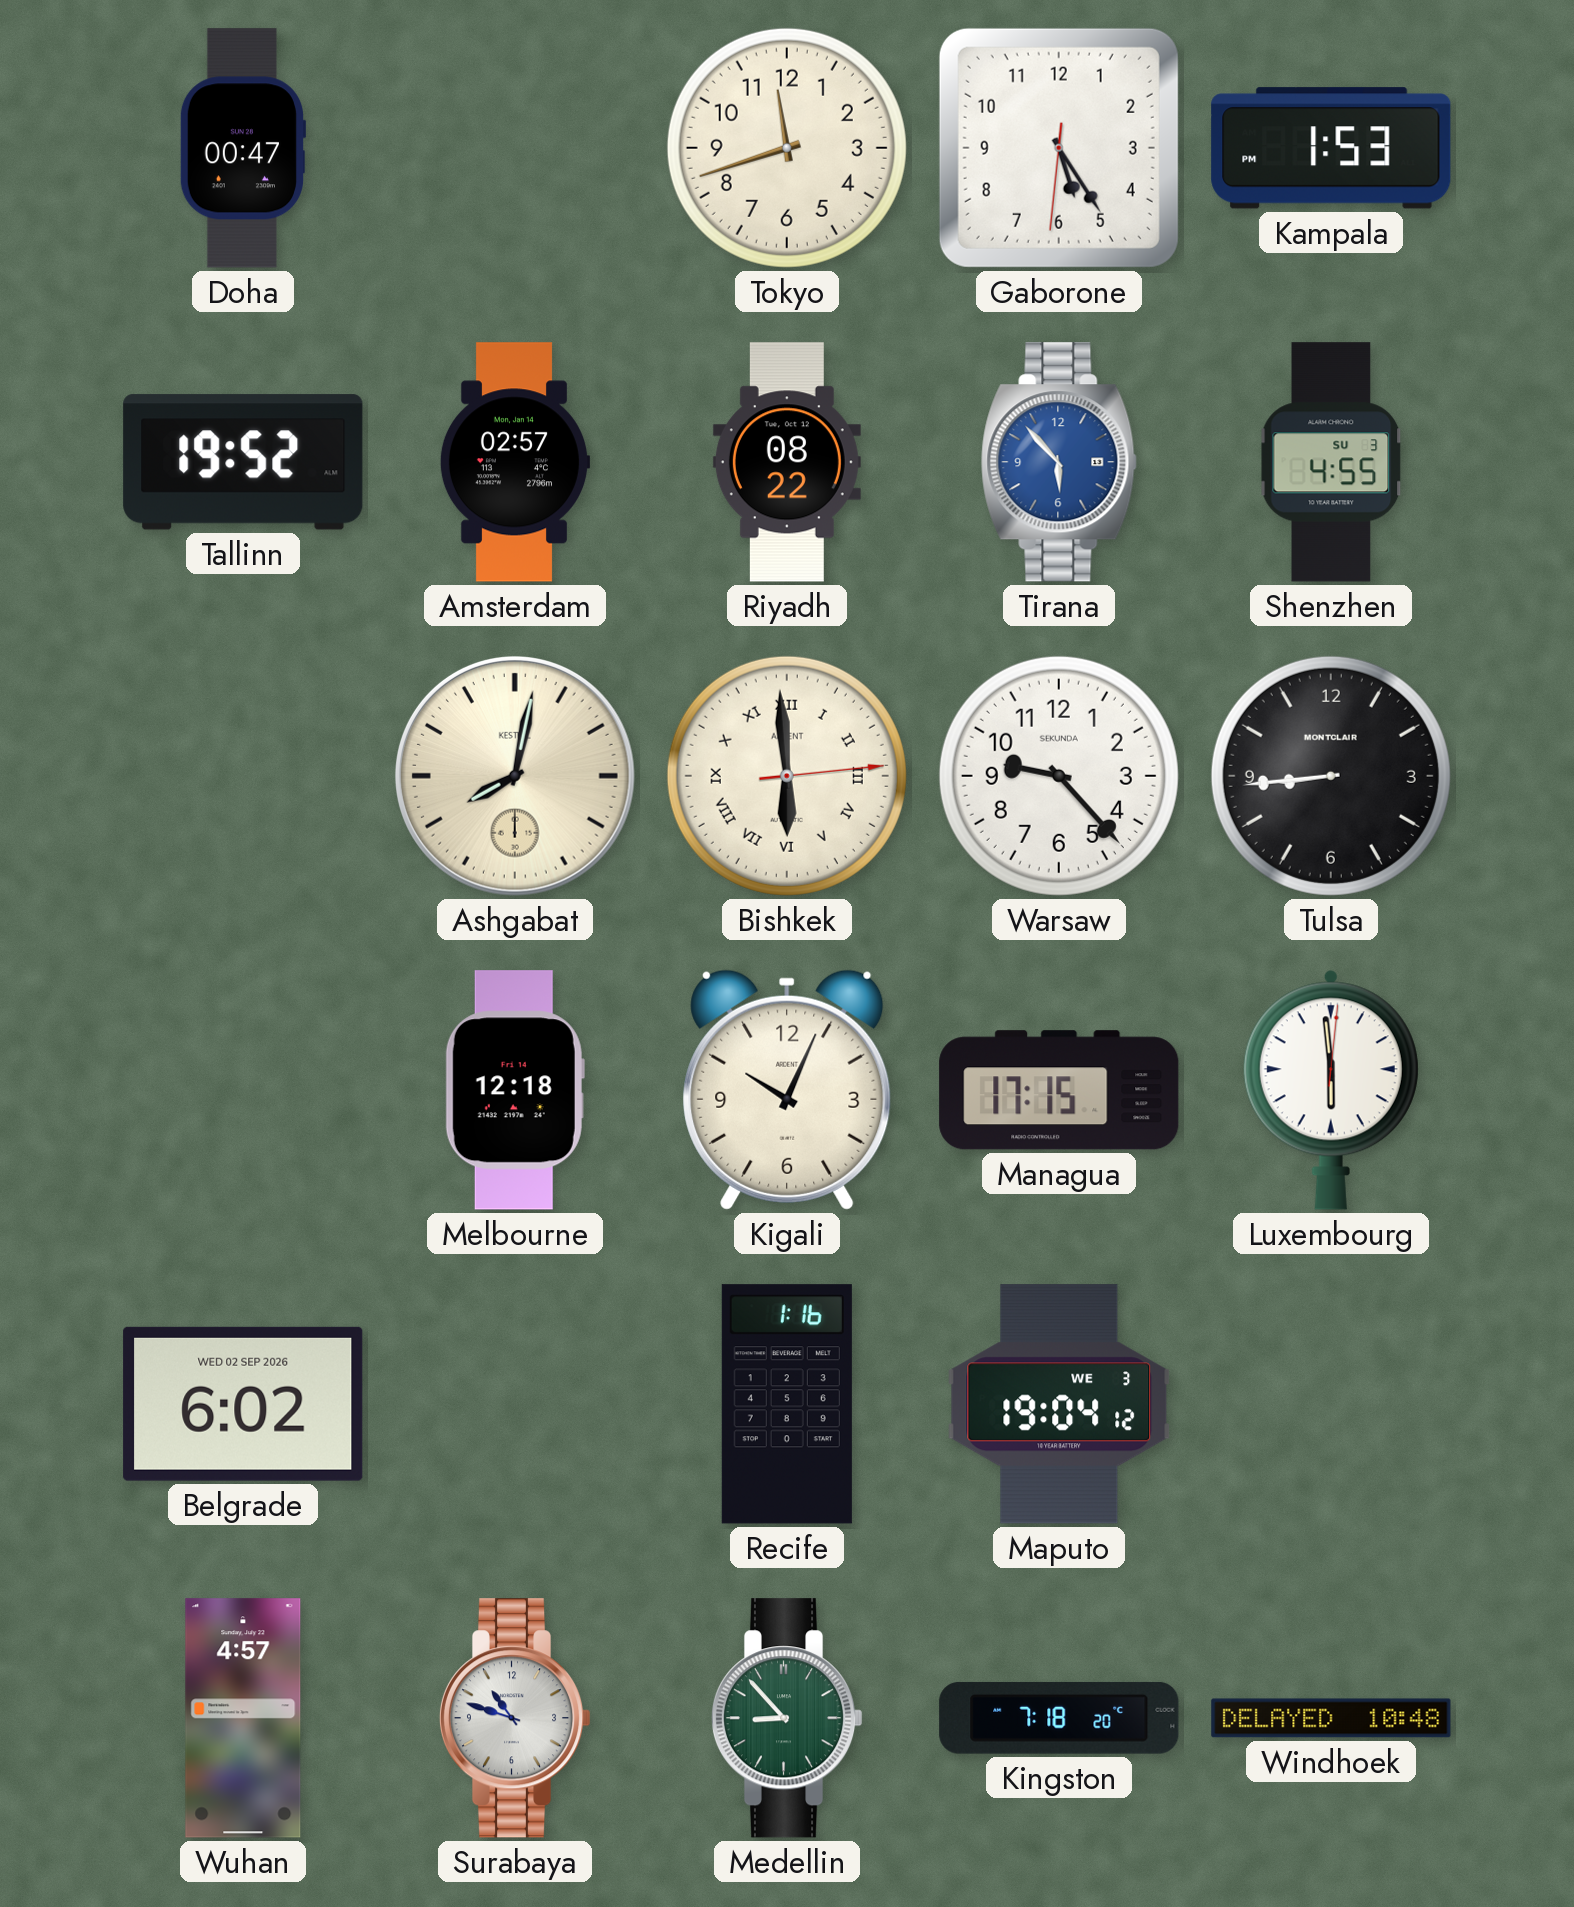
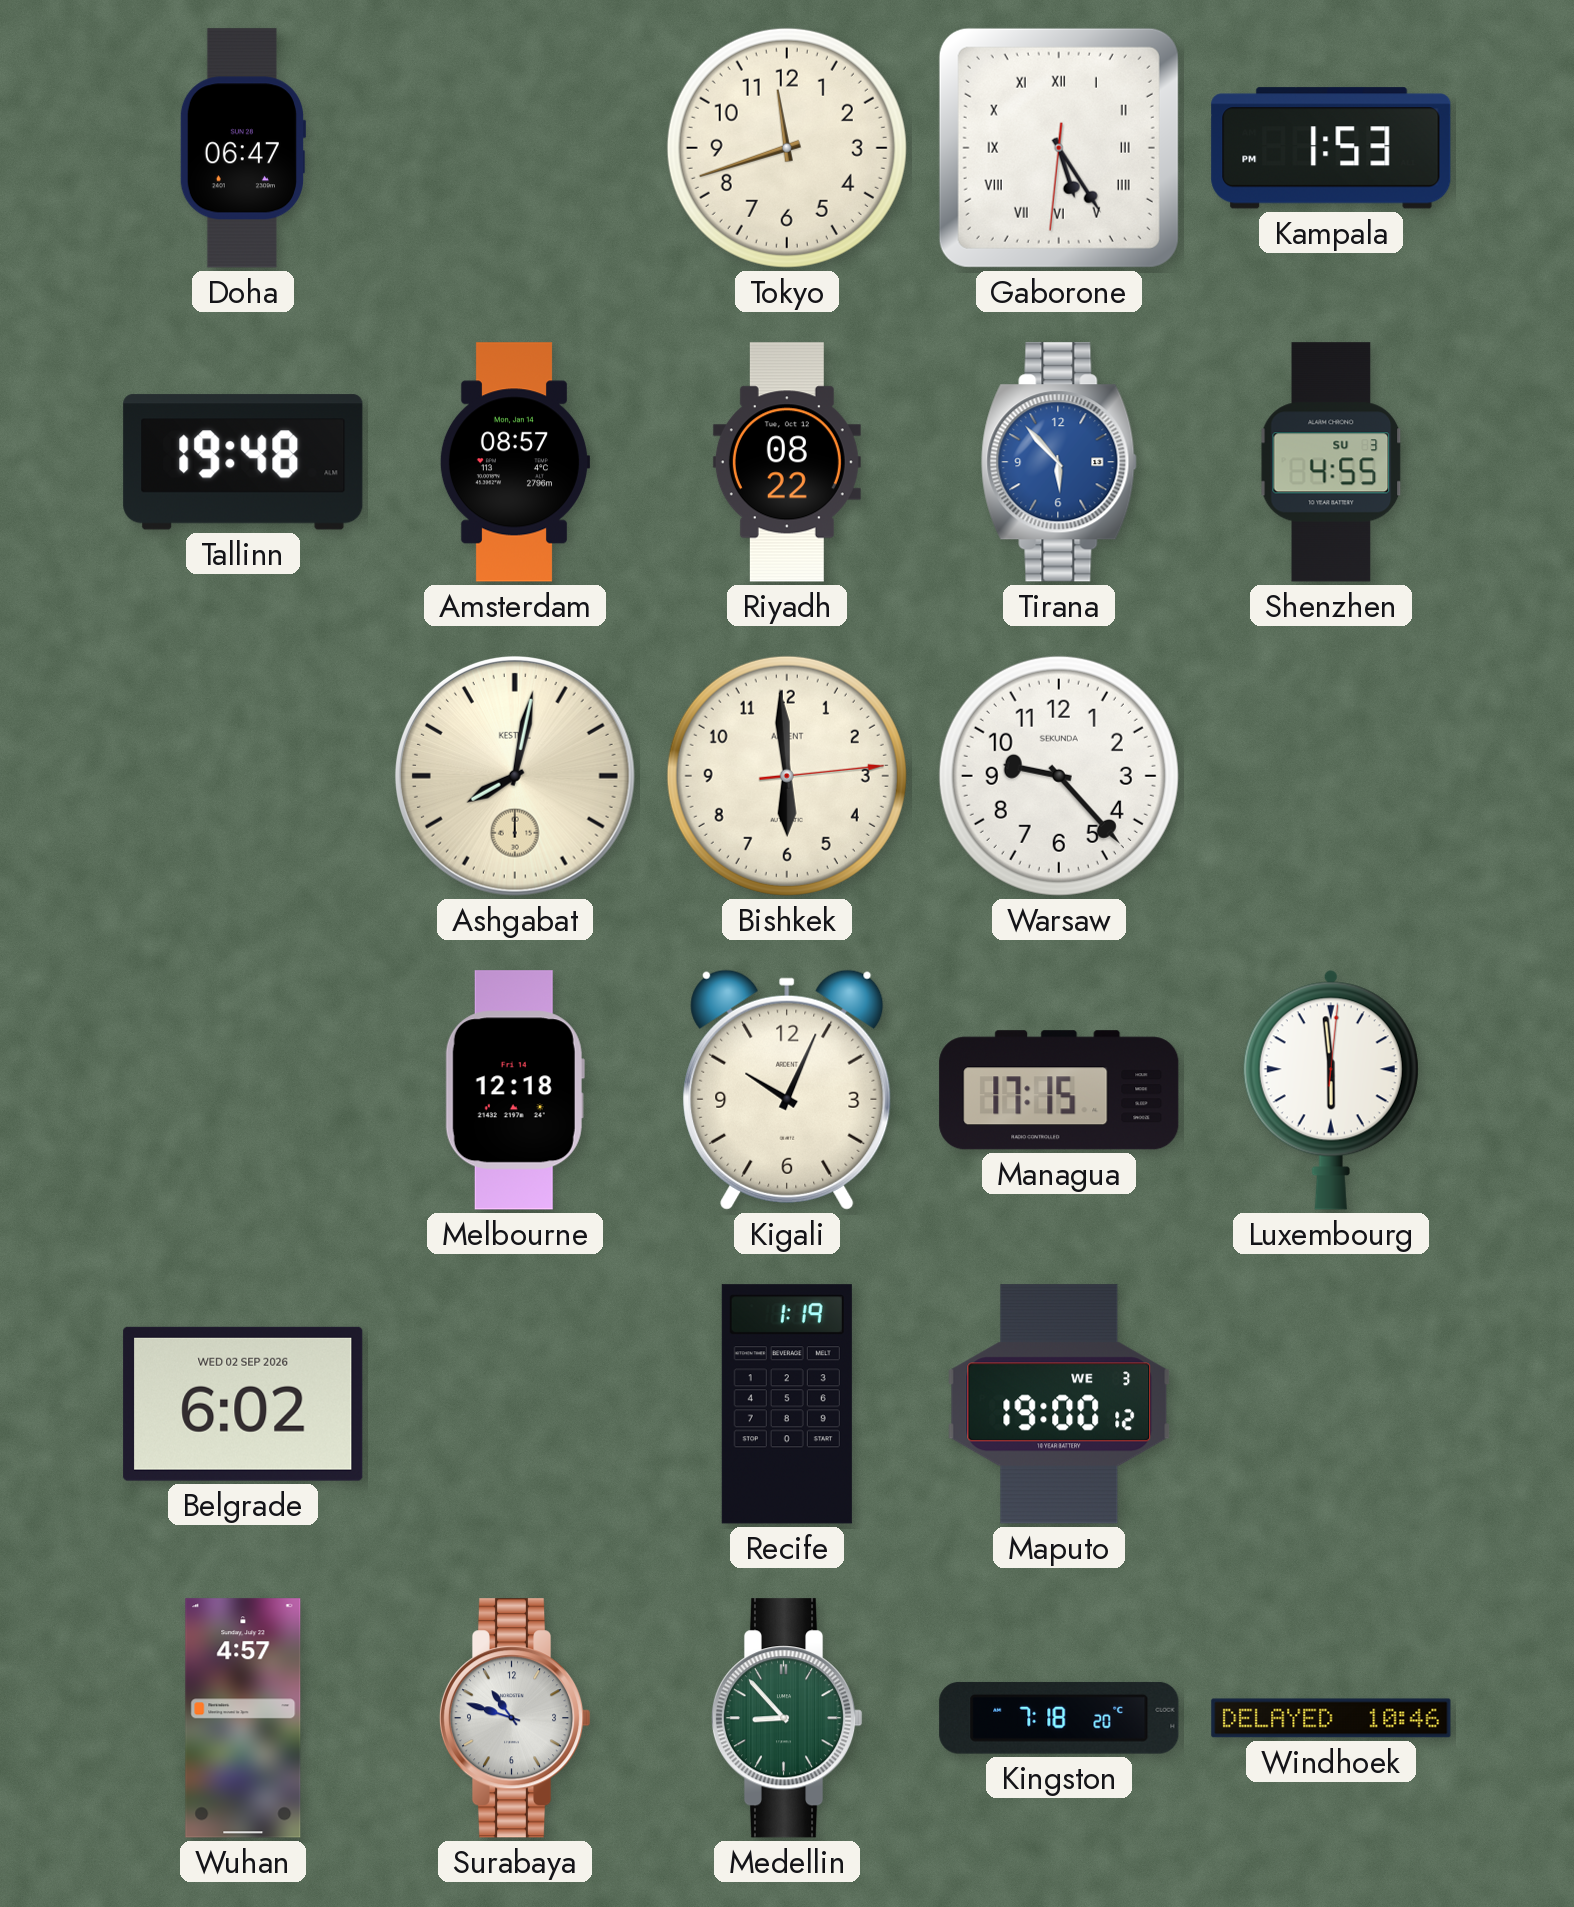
Doha: 00:47 -> 06:47 (242, 148)
Gaborone numerals: Arabic -> Roman (1059, 148)
Tallinn: 19:52 -> 19:48 (243, 462)
Amsterdam: 02:57 -> 08:57 (515, 462)
Bishkek numerals: Roman -> Arabic (787, 776)
Tulsa: 8:44 -> none (1331, 776)
Recife: 1:16 -> 1:19 (787, 1404)
Maputo: 19:04 -> 19:00 (1059, 1404)
Windhoek: 10:48 -> 10:46 (1331, 1718)
